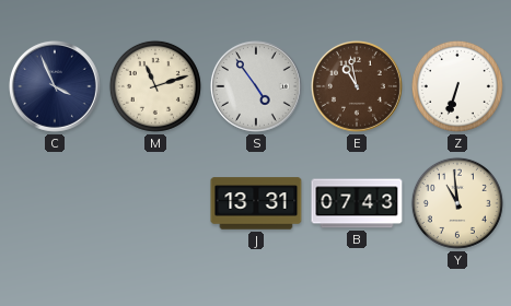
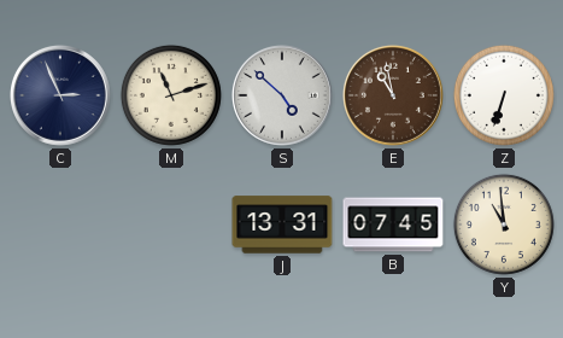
C: 3:56 -> 2:56 (60, 95)
S: 4:54 -> 4:52 (282, 95)
B: 07:43 -> 07:45 (393, 225)
